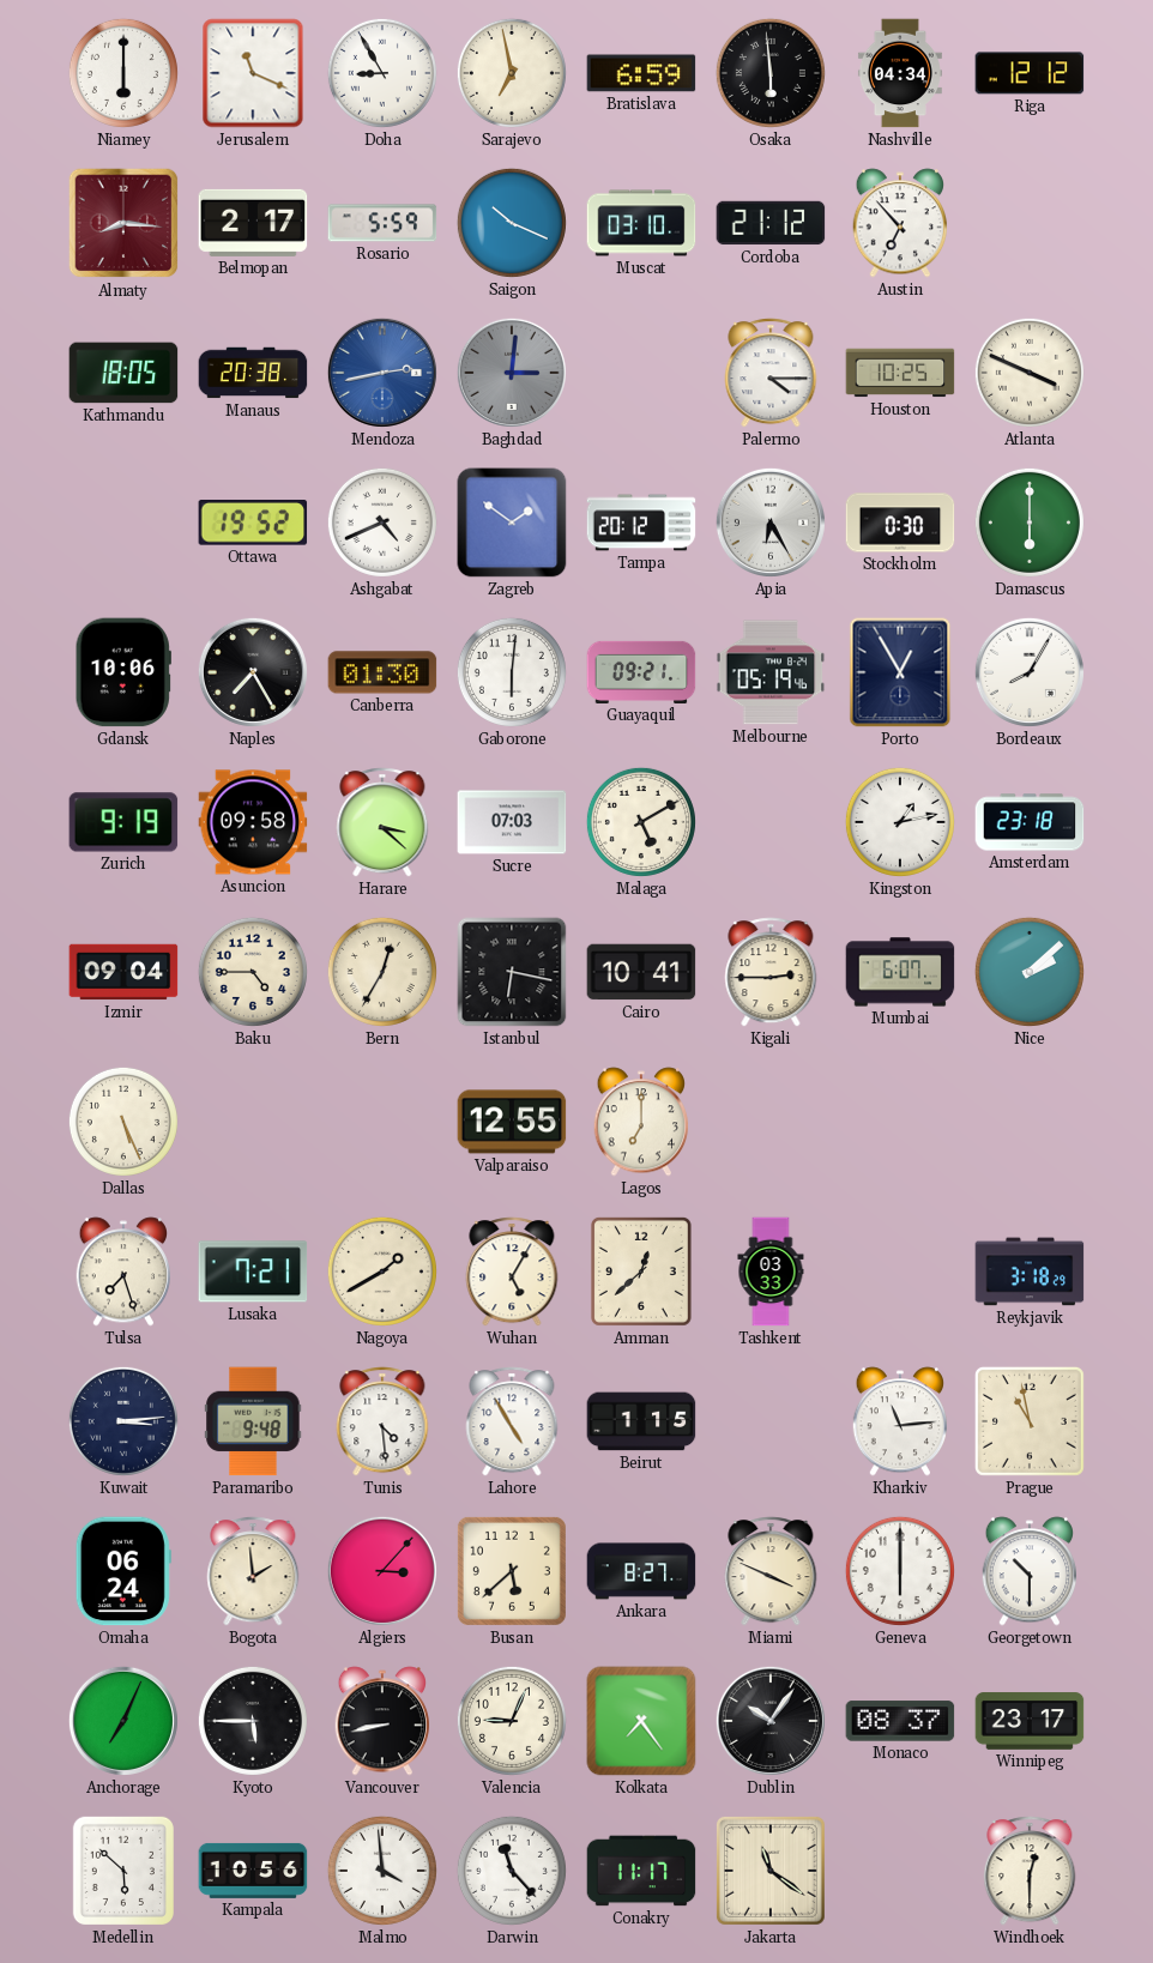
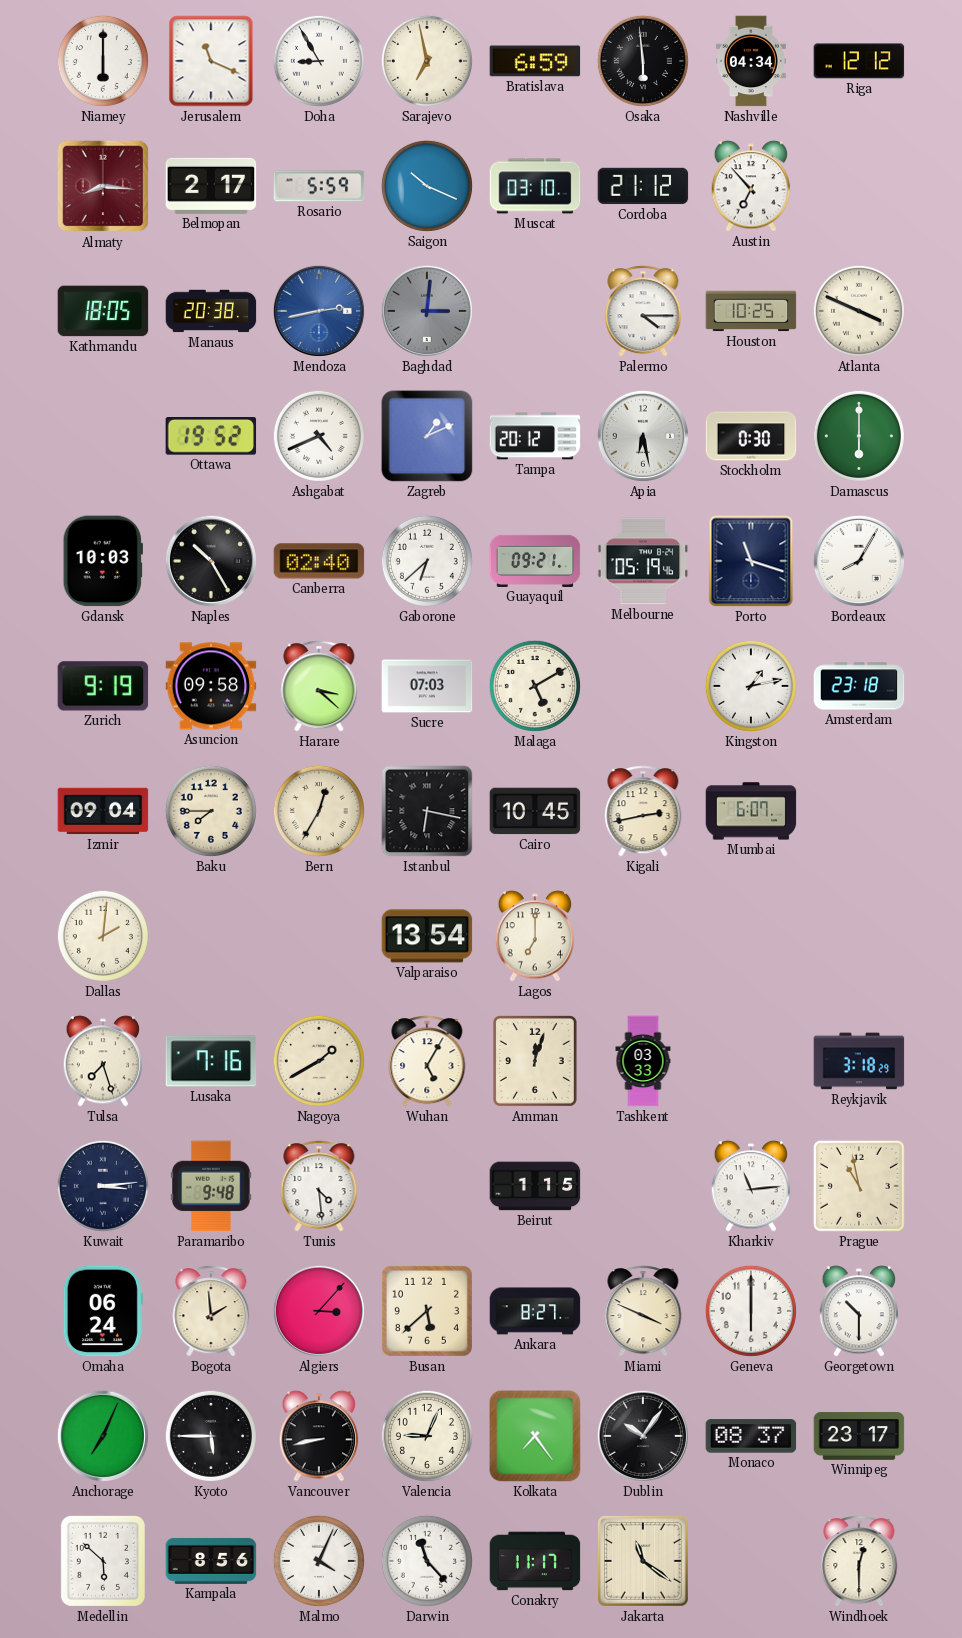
Zagreb: 1:51 -> 1:11 (427, 436)
Apia: 6:25 -> 6:28 (643, 436)
Gdansk: 10:06 -> 10:03 (103, 561)
Naples: 7:25 -> 10:25 (211, 561)
Canberra: 01:30 -> 02:40 (319, 561)
Gaborone: 6:01 -> 6:38 (427, 561)
Porto: 12:55 -> 11:18 (751, 561)
Baku: 4:45 -> 7:45 (211, 811)
Cairo: 10:41 -> 10:45 (535, 811)
Kigali: 2:45 -> 2:43 (643, 811)
Nice: 2:08 -> none (1030, 972)
Dallas: 5:26 -> 2:01 (103, 936)
Valparaiso: 12:55 -> 13:54 (427, 936)
Lusaka: 7:21 -> 7:16 (211, 1061)
Amman: 12:38 -> 12:03 (535, 1061)
Lahore: 4:55 -> none (512, 1421)
Kampala: 10:56 -> 8:56 (211, 1561)
Malmo: 3:59 -> 4:04 (319, 1561)
